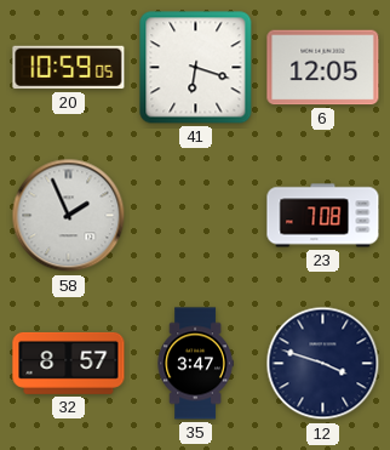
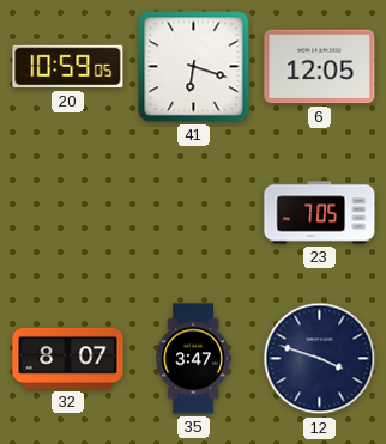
58: 1:56 -> none (69, 216)
23: 7:08 -> 7:05 (320, 213)
32: 8:57 -> 8:07 (68, 358)
